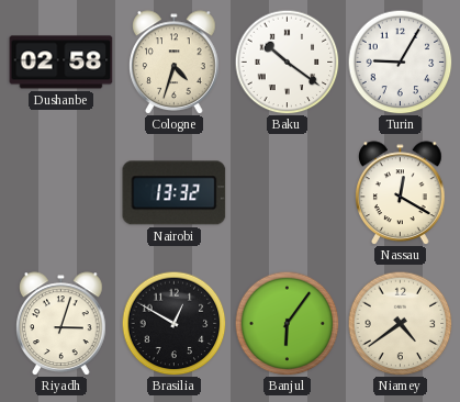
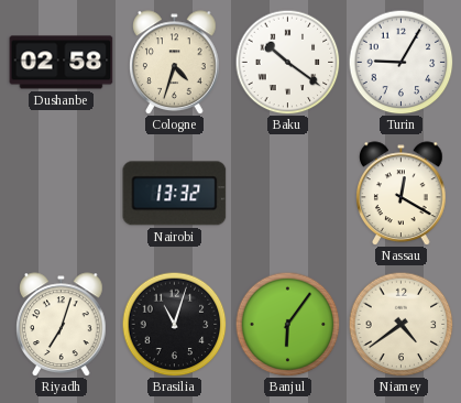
Riyadh: 3:03 -> 7:03 (62, 324)
Brasilia: 12:50 -> 11:03 (174, 324)
